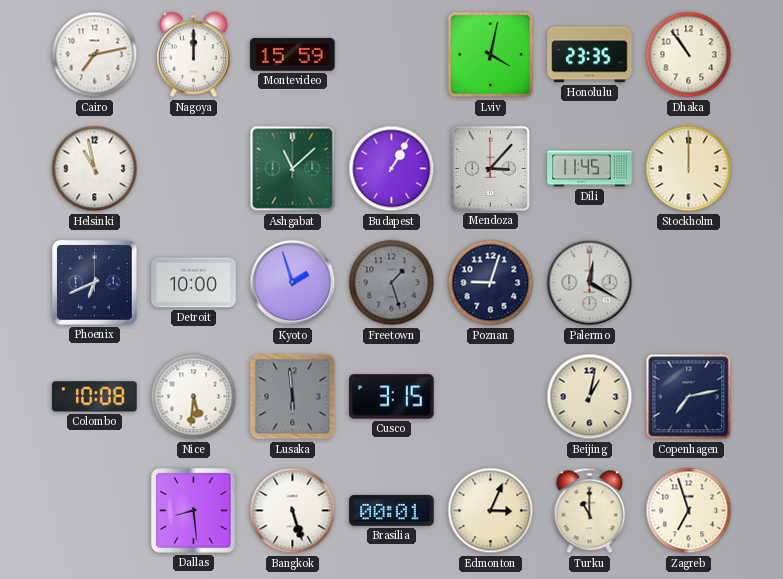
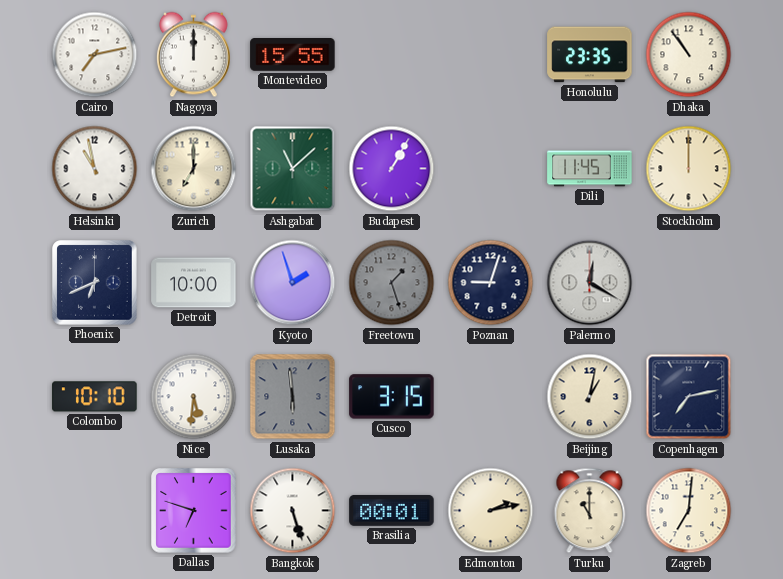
Montevideo: 15:59 -> 15:55 (293, 55)
Lviv: 4:02 -> none (491, 55)
Zurich: none -> 7:00 (194, 169)
Mendoza: 3:07 -> none (490, 168)
Colombo: 10:08 -> 10:10 (95, 397)
Dallas: 8:29 -> 6:48 (194, 511)
Edmonton: 3:04 -> 2:13 (491, 511)
Zagreb: 6:57 -> 7:01 (689, 511)
